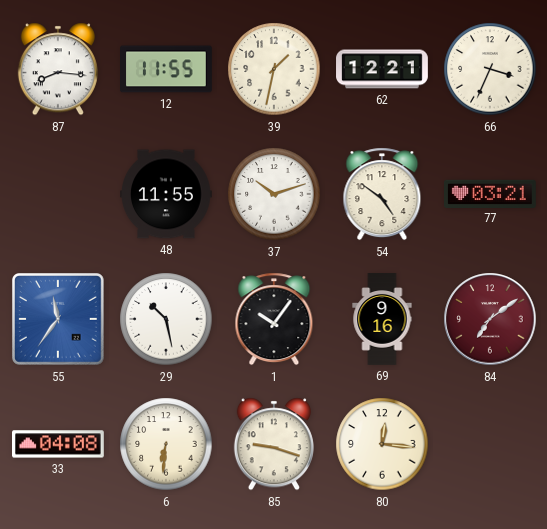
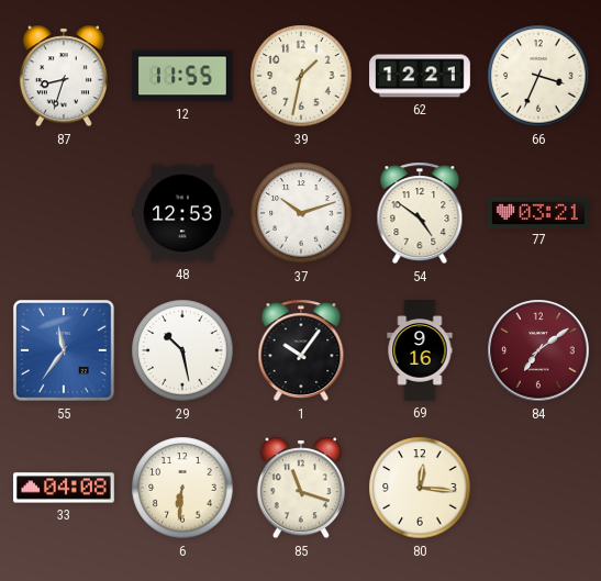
87: 8:16 -> 8:33 (64, 76)
48: 11:55 -> 12:53 (183, 213)
85: 9:18 -> 11:18 (301, 488)
